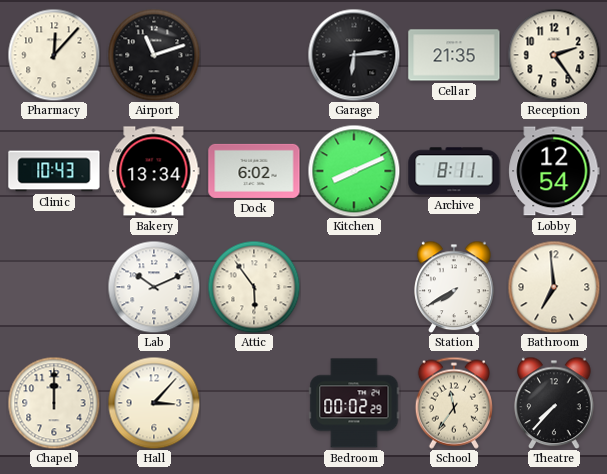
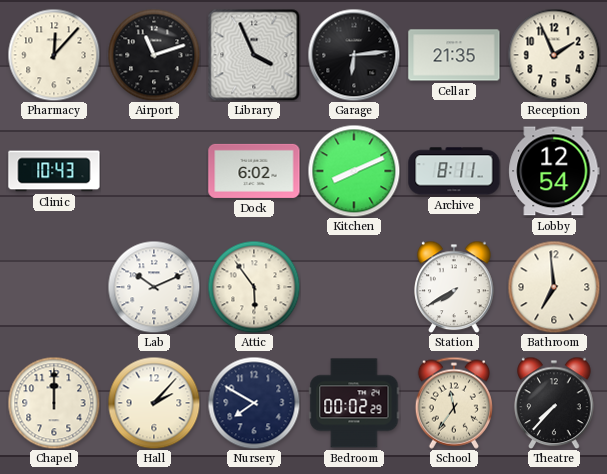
Library: none -> 3:56 (254, 55)
Reception: 2:24 -> 1:56 (554, 55)
Bakery: 13:34 -> none (154, 171)
Hall: 3:07 -> 2:07 (154, 403)
Nursery: none -> 7:50 (254, 403)
